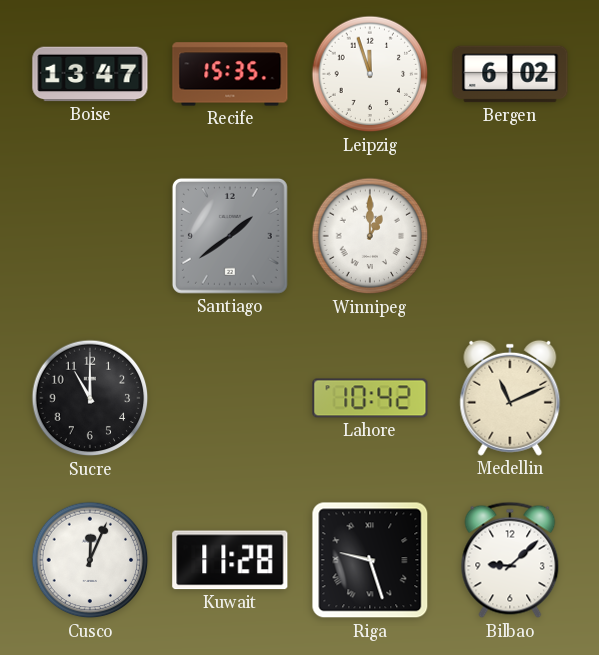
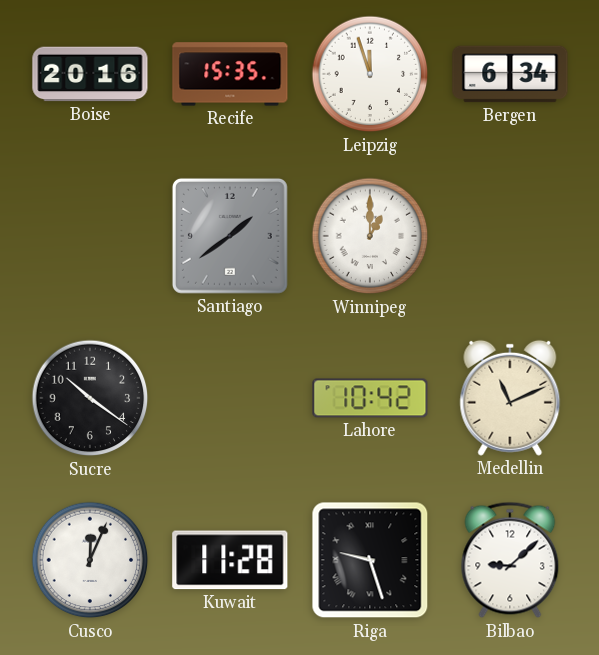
Boise: 13:47 -> 20:16 (90, 74)
Bergen: 6:02 -> 6:34 (510, 74)
Sucre: 11:00 -> 10:21 (90, 398)
